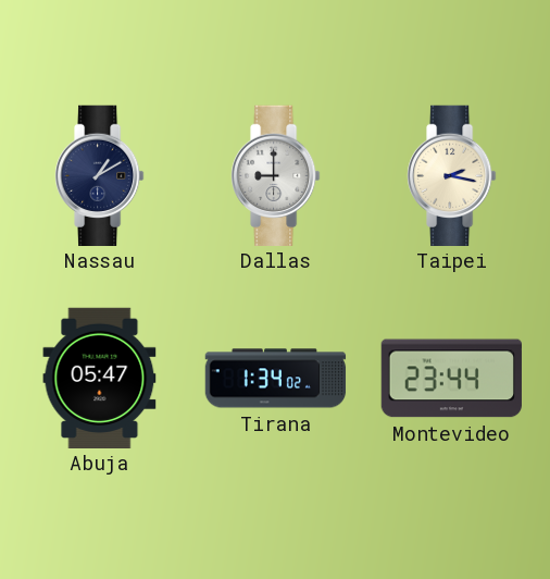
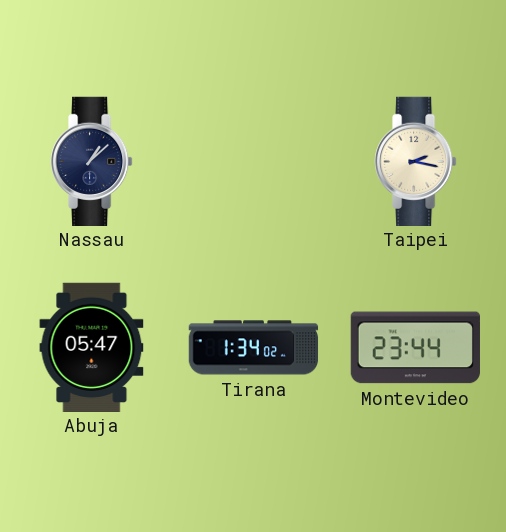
Nassau: 1:10 -> 1:08 (92, 161)
Dallas: 9:00 -> none (276, 175)
